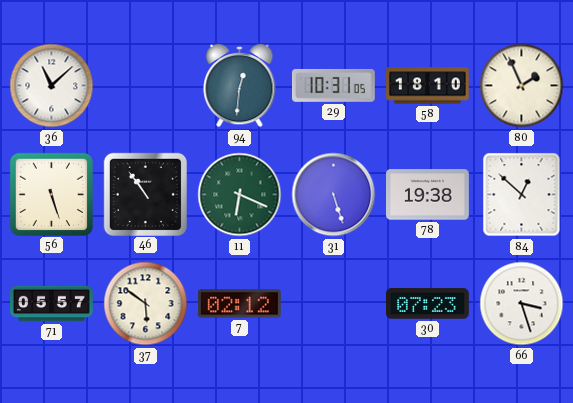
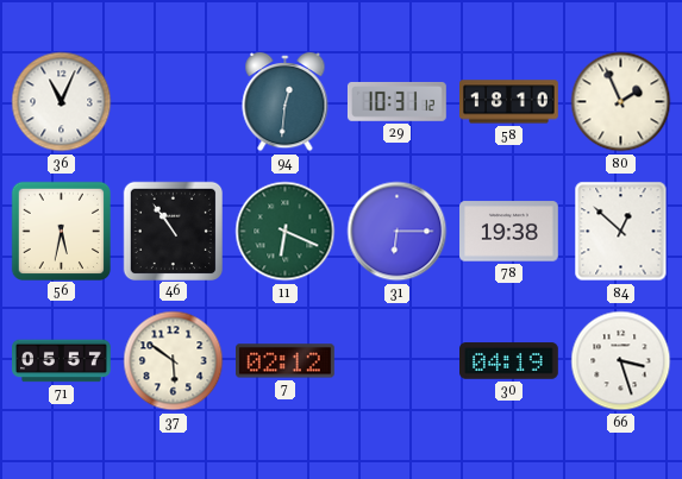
36: 11:08 -> 11:04 (62, 102)
29: 10:31:05 -> 10:31:12 (398, 102)
56: 5:27 -> 5:32 (61, 231)
31: 5:27 -> 6:15 (398, 232)
30: 07:23 -> 04:19 (509, 361)
